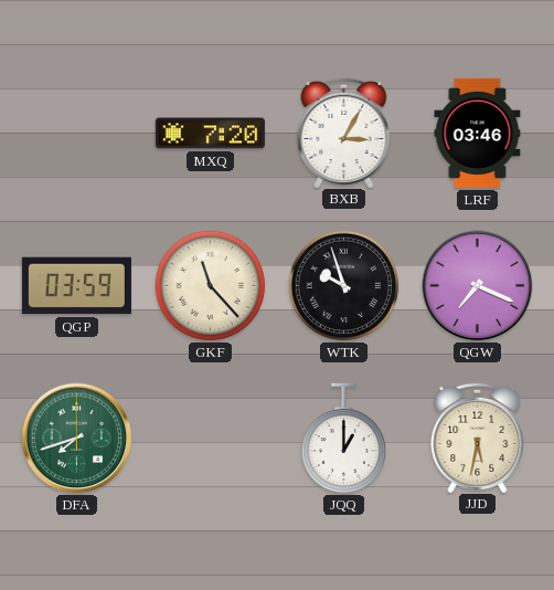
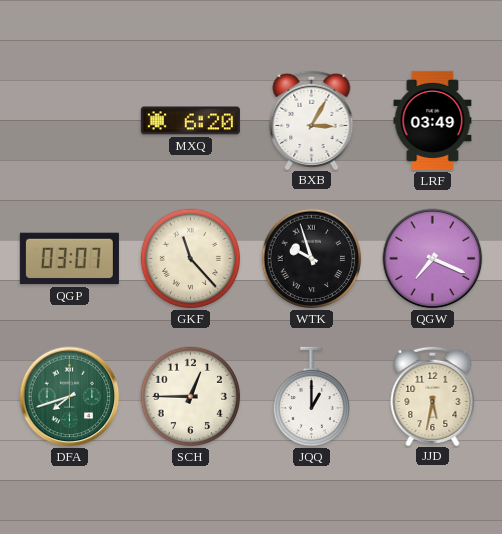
MXQ: 7:20 -> 6:20 (190, 121)
LRF: 03:46 -> 03:49 (433, 120)
QGP: 03:59 -> 03:07 (69, 259)
SCH: none -> 12:45 (191, 397)
